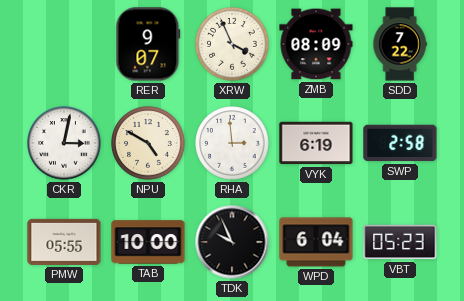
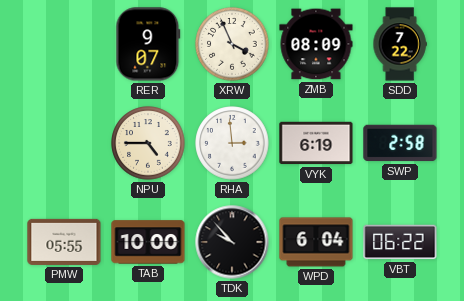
CKR: 3:02 -> none (64, 143)
NPU: 4:50 -> 4:45 (148, 143)
TDK: 9:56 -> 9:53 (232, 242)
VBT: 05:23 -> 06:22 (400, 242)
